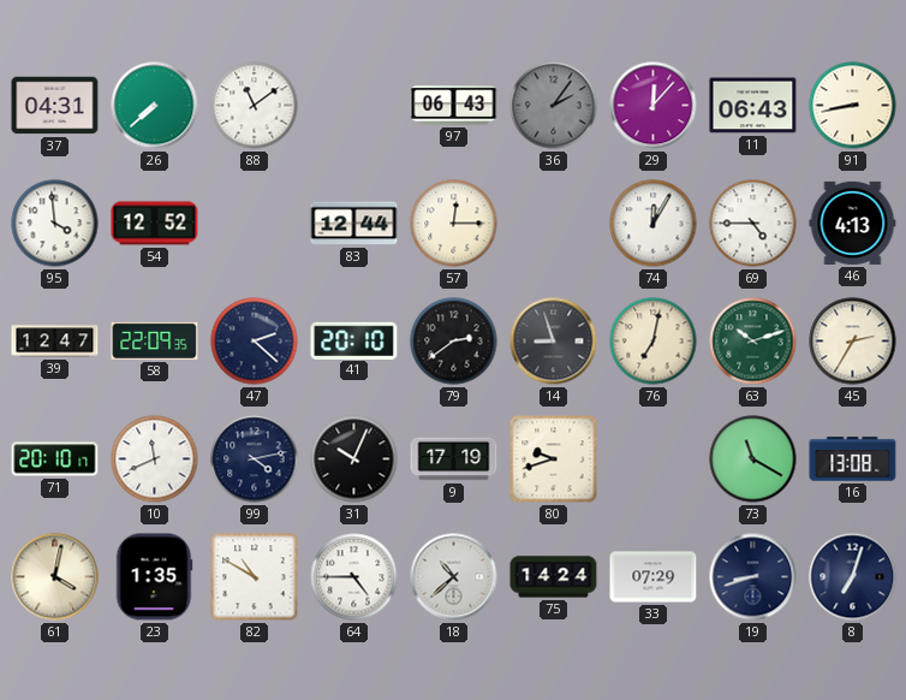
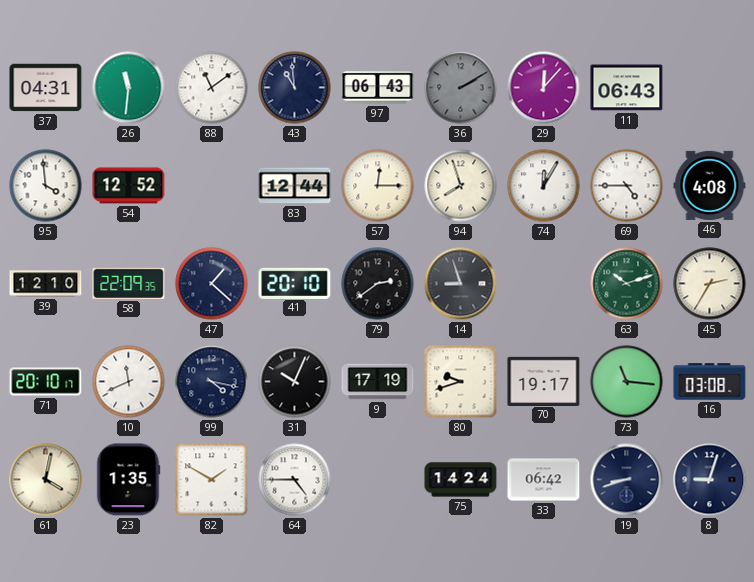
26: 7:38 -> 11:31 (129, 88)
43: none -> 10:59 (295, 88)
36: 2:06 -> 2:10 (461, 88)
91: 8:43 -> none (853, 106)
94: none -> 7:57 (461, 186)
46: 4:13 -> 4:08 (710, 185)
39: 12:47 -> 12:10 (46, 284)
47: 2:22 -> 1:22 (212, 284)
76: 7:02 -> none (654, 342)
99: 4:13 -> 4:17 (212, 382)
70: none -> 19:17 (544, 381)
73: 11:20 -> 11:16 (627, 382)
16: 13:08 -> 03:08 (710, 382)
82: 10:50 -> 1:50 (212, 480)
18: 10:38 -> none (454, 577)
33: 07:29 -> 06:42 (544, 480)
8: 7:03 -> 9:03 (710, 480)
